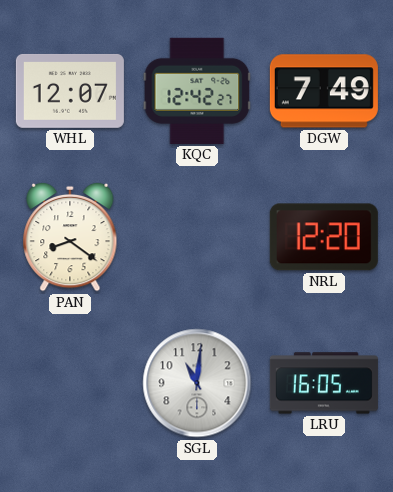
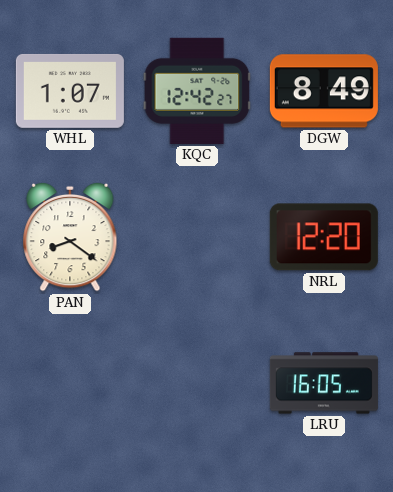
WHL: 12:07 -> 1:07 (70, 91)
DGW: 7:49 -> 8:49 (324, 91)
SGL: 11:01 -> none (197, 383)
